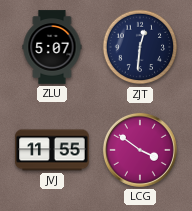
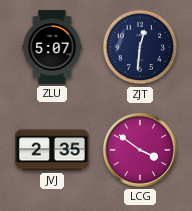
JVJ: 11:55 -> 2:35 (52, 150)
